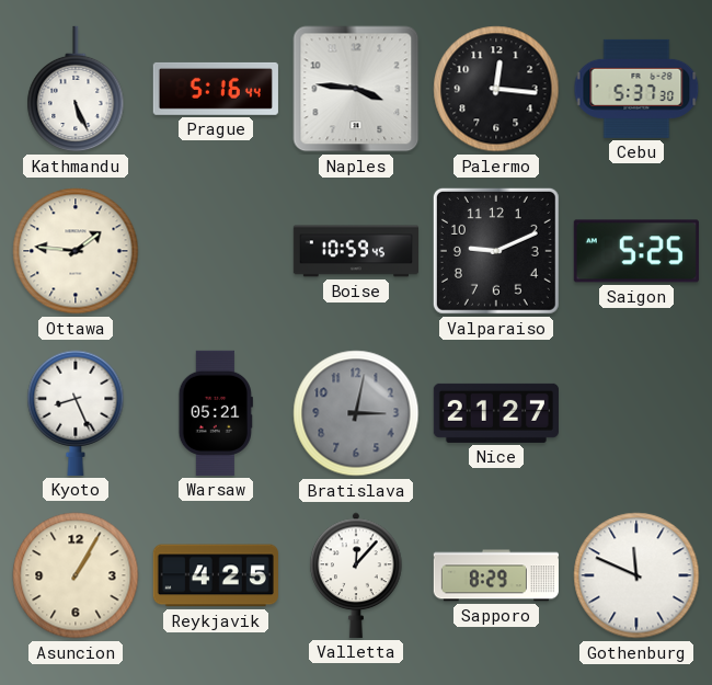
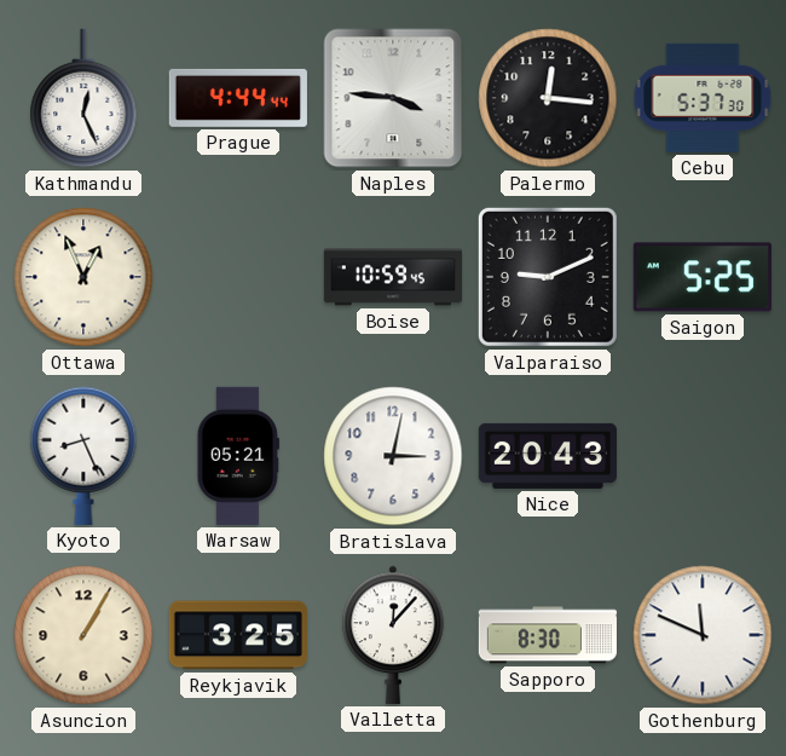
Kathmandu: 5:26 -> 12:26 (83, 98)
Prague: 5:16 -> 4:44 (238, 98)
Ottawa: 1:46 -> 12:56 (83, 277)
Bratislava dial: grey -> white (393, 456)
Nice: 21:27 -> 20:43 (548, 456)
Reykjavik: 4:25 -> 3:25 (238, 635)
Sapporo: 8:29 -> 8:30 (548, 635)
